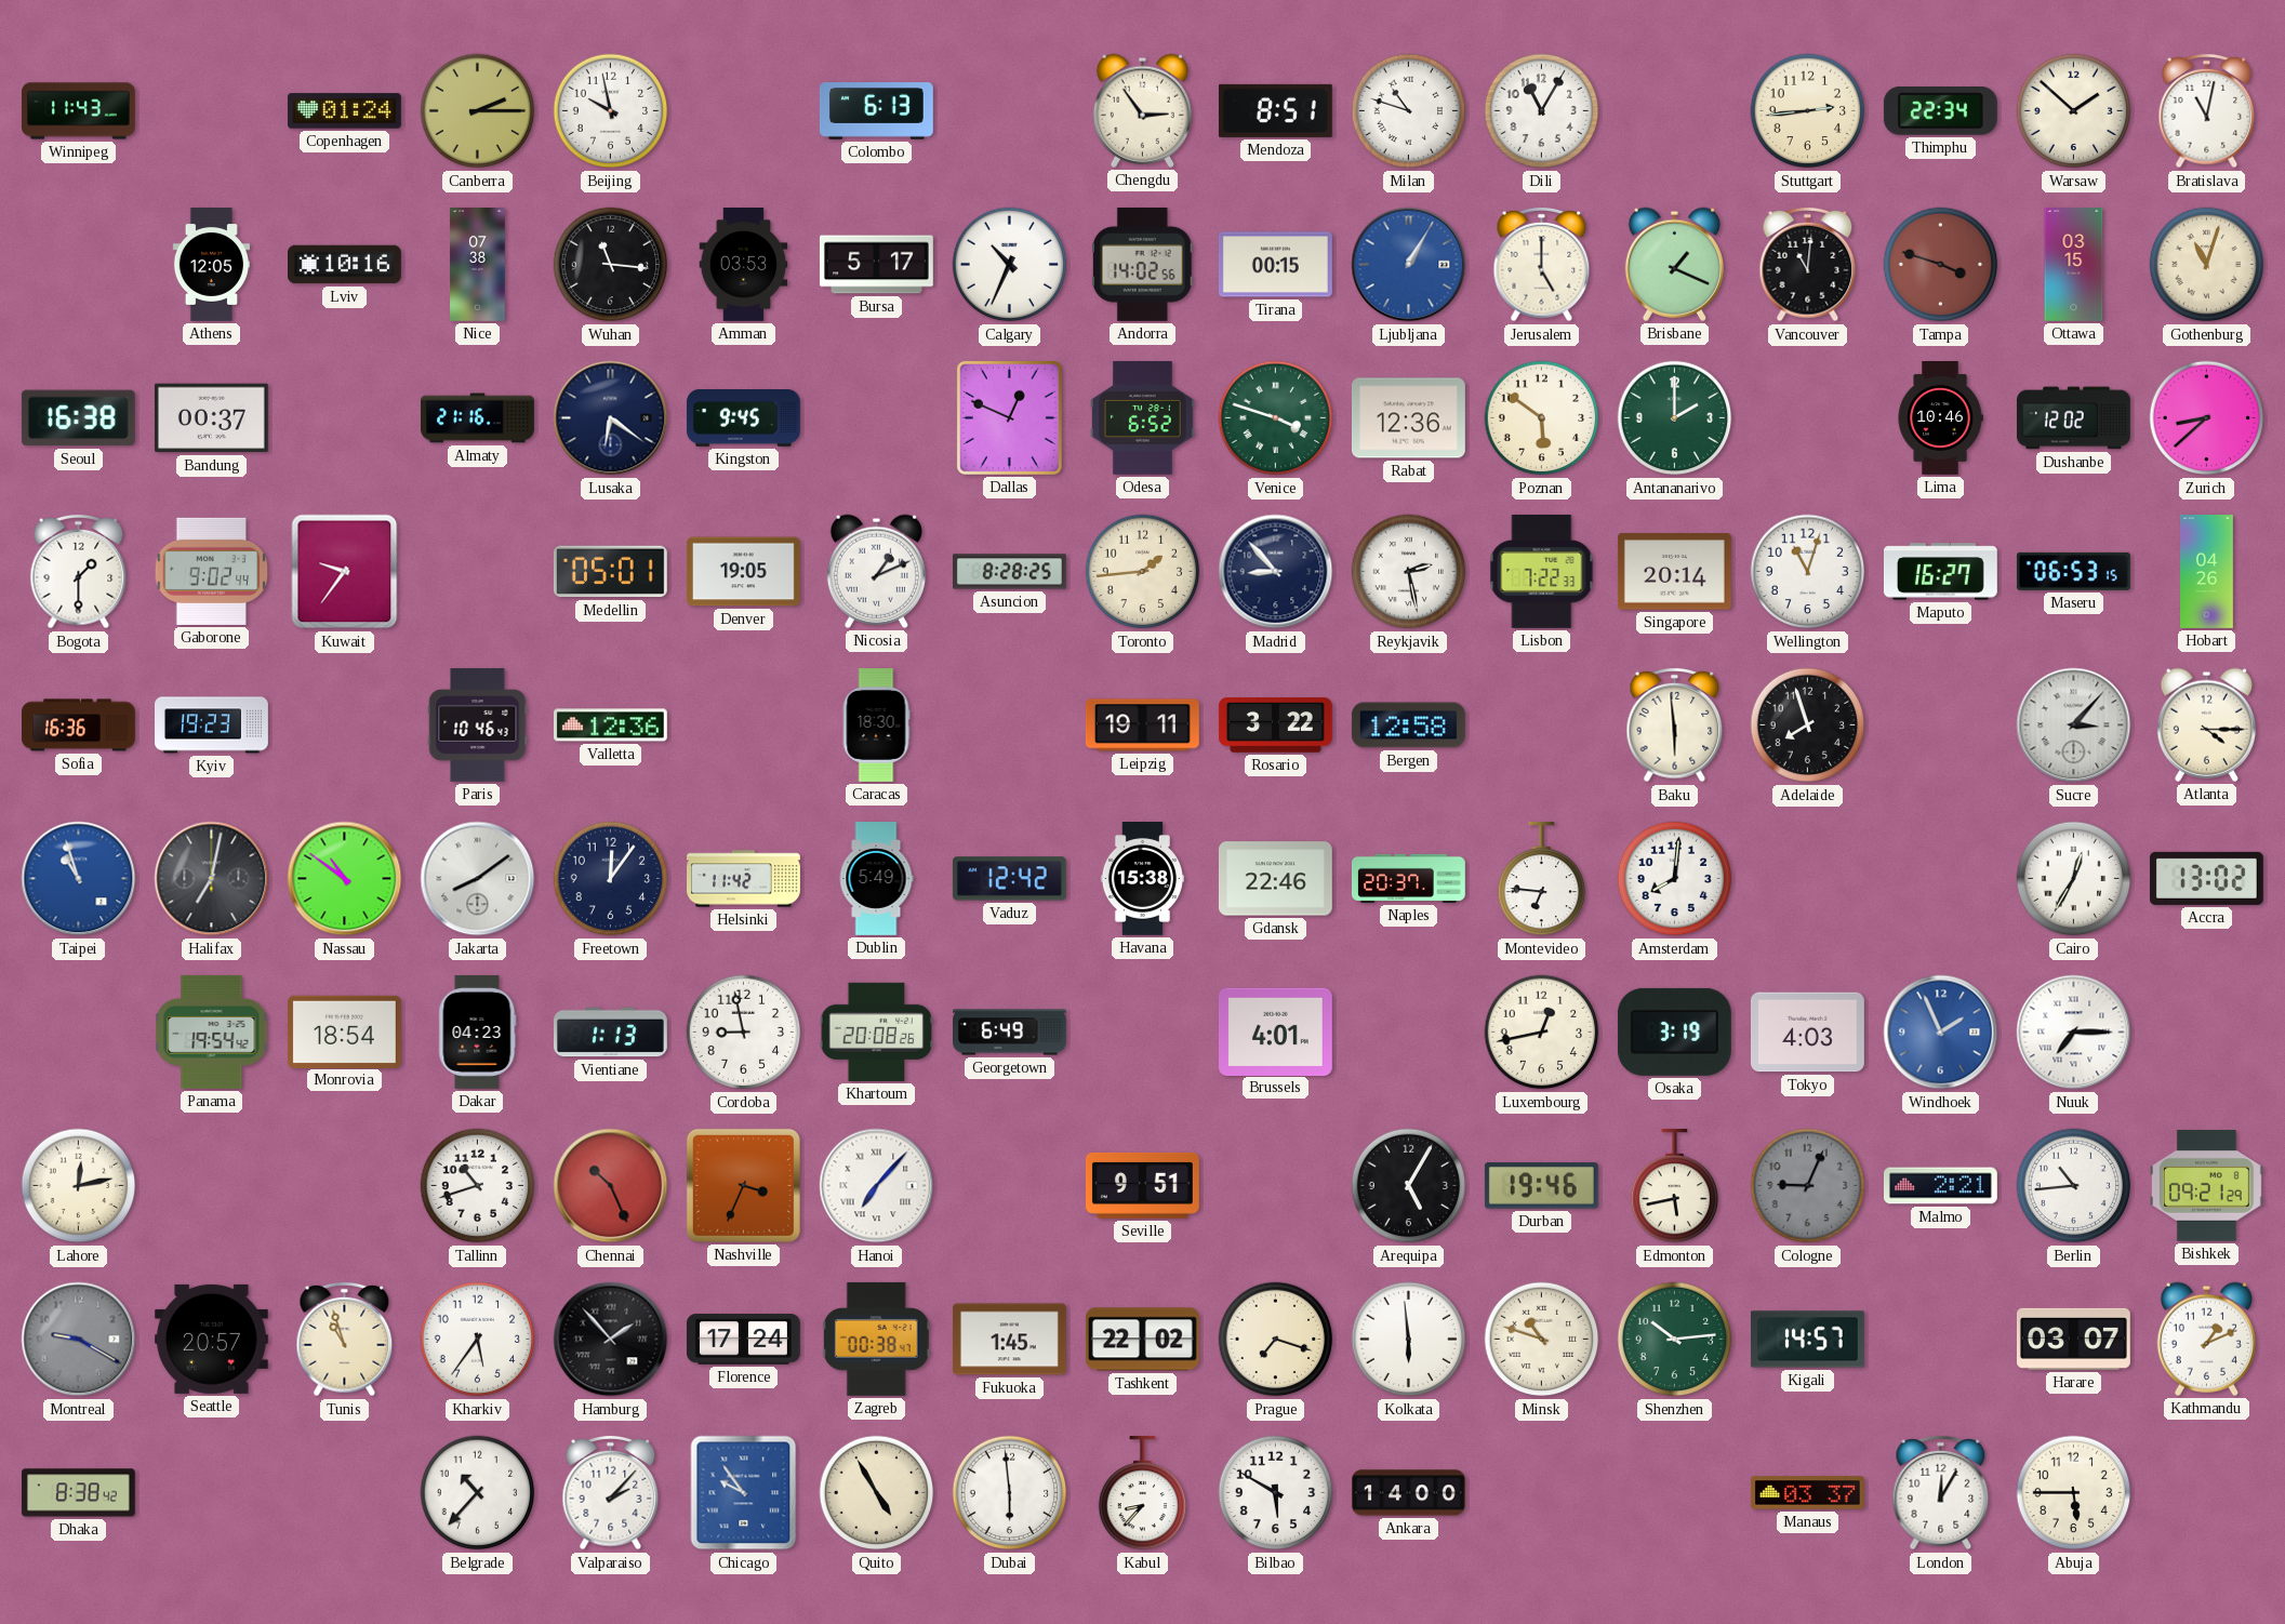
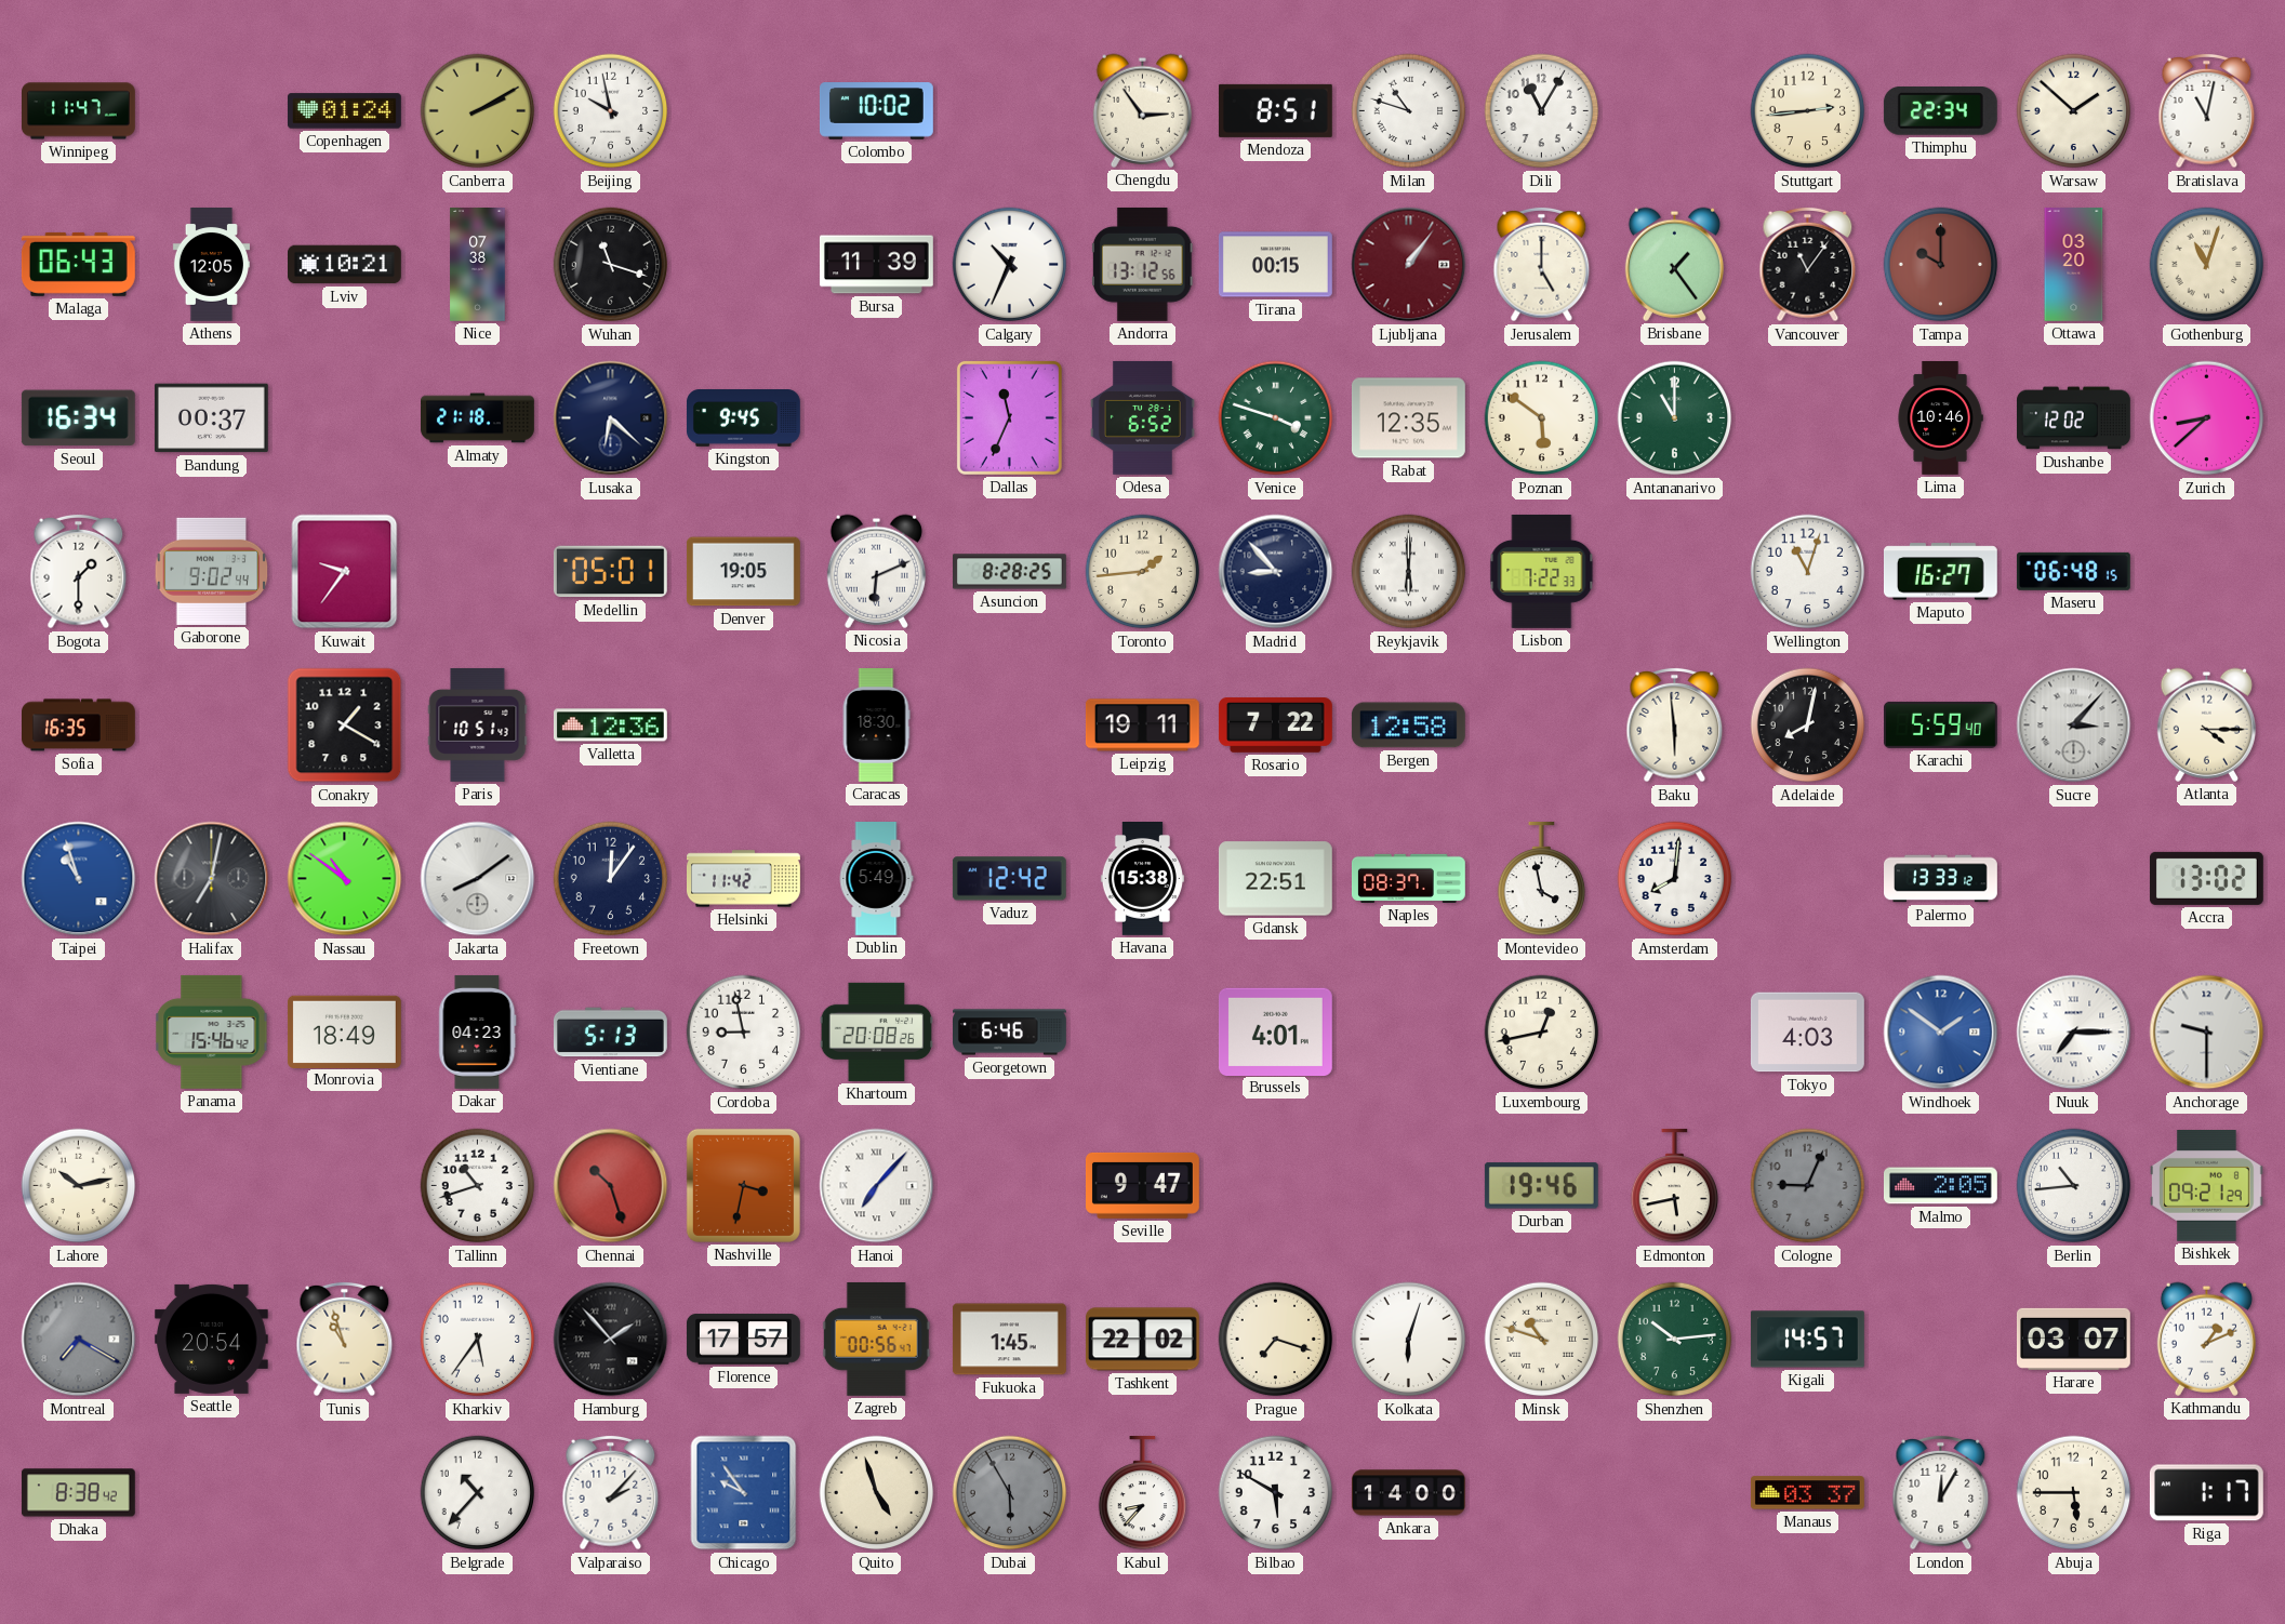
Winnipeg: 11:43 -> 11:47 (79, 111)
Canberra: 2:15 -> 2:10 (478, 111)
Colombo: 6:13 -> 10:02 (876, 111)
Malaga: none -> 06:43 (78, 264)
Lviv: 10:16 -> 10:21 (345, 265)
Wuhan: 11:16 -> 11:18 (611, 265)
Amman: 03:53 -> none (744, 265)
Bursa: 5:17 -> 11:39 (876, 265)
Andorra: 14:02 -> 13:12 (1142, 264)
Ljubljana: 1:05 -> 1:06 (1409, 265)
Ljubljana dial: blue -> burgundy (1409, 265)
Brisbane: 1:19 -> 1:24 (1674, 264)
Vancouver: 11:01 -> 11:06 (1808, 265)
Tampa: 3:48 -> 10:00 (1941, 265)
Ottawa: 03:15 -> 03:20 (2074, 265)
Seoul: 16:38 -> 16:34 (78, 418)
Almaty: 21:16 -> 21:18 (478, 418)
Lusaka: 6:21 -> 6:22 (611, 418)
Dallas: 12:49 -> 11:34 (1009, 417)
Rabat: 12:36 -> 12:35 (1408, 418)
Antananarivo: 2:00 -> 11:00 (1675, 418)
Nicosia: 1:11 -> 6:11 (876, 571)
Reykjavik: 2:28 -> 6:00 (1409, 572)
Singapore: 20:14 -> none (1674, 572)
Maseru: 06:53 -> 06:48 (2073, 571)
Hobart: 04:26 -> none (2207, 572)
Sofia: 16:36 -> 16:35 (79, 726)
Kyiv: 19:23 -> none (212, 726)
Conakry: none -> 1:20 (345, 726)
Paris: 10:46 -> 10:51 (478, 724)
Rosario: 3:22 -> 7:22 (1275, 726)
Adelaide: 7:57 -> 8:02 (1808, 726)
Karachi: none -> 5:59 (1940, 724)
Gdansk: 22:46 -> 22:51 (1275, 879)
Naples: 20:37 -> 08:37 (1409, 878)
Montevideo: 6:46 -> 3:58 (1542, 879)
Palermo: none -> 13:33 (1941, 879)
Cairo: 12:35 -> none (2074, 879)
Panama: 19:54 -> 15:46 (212, 1031)
Monrovia: 18:54 -> 18:49 (344, 1031)
Vientiane: 1:13 -> 5:13 (610, 1033)
Georgetown: 6:49 -> 6:46 (1010, 1033)
Osaka: 3:19 -> none (1674, 1031)
Windhoek: 1:56 -> 1:51 (1941, 1033)
Anchorage: none -> 9:30 (2207, 1033)
Lahore: 12:13 -> 10:13 (79, 1186)
Chennai: 10:26 -> 10:27 (611, 1186)
Nashville: 3:34 -> 3:32 (743, 1185)
Seville: 9:51 -> 9:47 (1142, 1185)
Arequipa: 5:05 -> none (1409, 1186)
Malmo: 2:21 -> 2:05 (1941, 1186)
Montreal: 9:20 -> 7:20 (79, 1340)
Seattle: 20:57 -> 20:54 (211, 1339)
Florence: 17:24 -> 17:57 (743, 1340)
Zagreb: 00:38 -> 00:56 (876, 1339)
Kolkata: 5:59 -> 6:03 (1409, 1340)
Quito: 4:55 -> 4:57 (877, 1493)
Dubai: 5:59 -> 5:55 (1010, 1493)
Dubai dial: white -> grey (1010, 1493)
Riga: none -> 1:17 (2206, 1493)
